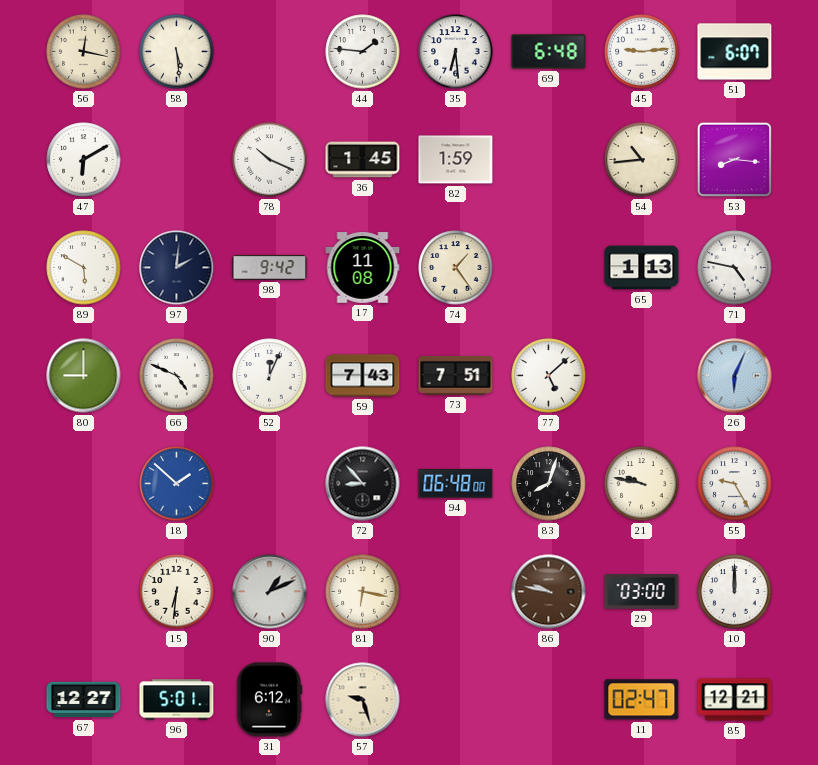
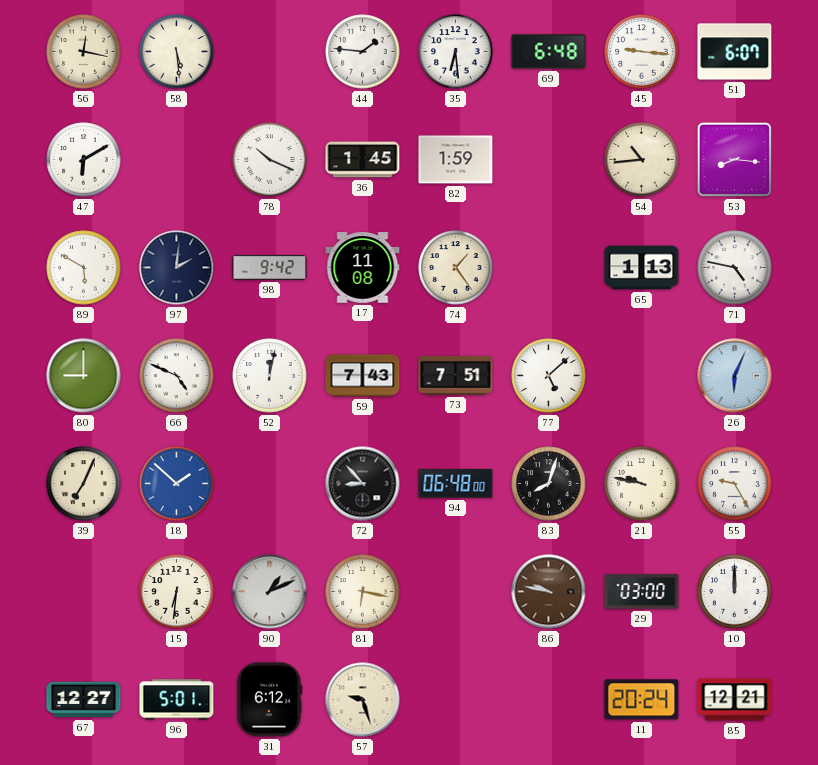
45: 9:14 -> 9:16 (642, 52)
52: 12:04 -> 12:02 (270, 376)
39: none -> 7:04 (84, 484)
11: 02:47 -> 20:24 (642, 700)
